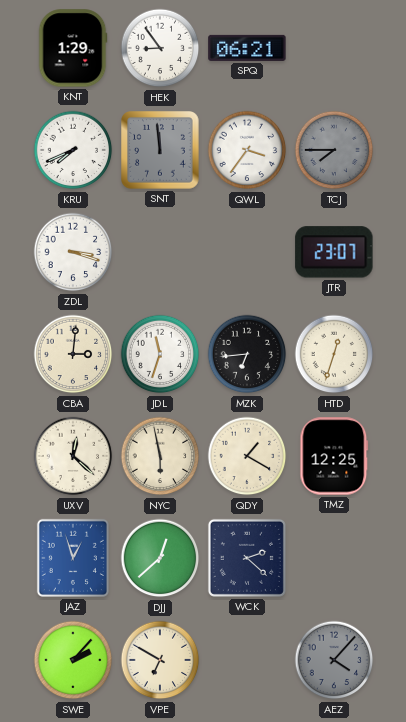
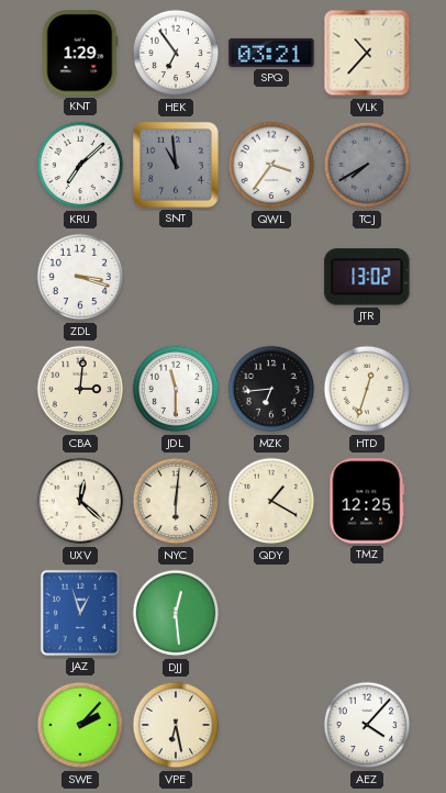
HEK: 8:54 -> 6:54 (176, 53)
SPQ: 06:21 -> 03:21 (271, 53)
VLK: none -> 10:37 (367, 53)
KRU: 7:41 -> 7:08 (80, 165)
SNT: 11:59 -> 10:59 (176, 165)
TCJ: 7:45 -> 7:40 (367, 165)
JTR: 23:07 -> 13:02 (367, 277)
JDL: 11:33 -> 11:30 (176, 389)
NYC: 5:58 -> 6:01 (176, 501)
DJJ: 12:38 -> 12:29 (176, 613)
WCK: 2:22 -> none (247, 558)
VPE: 6:50 -> 6:28 (176, 725)
AEZ dial: grey -> white (367, 725)
